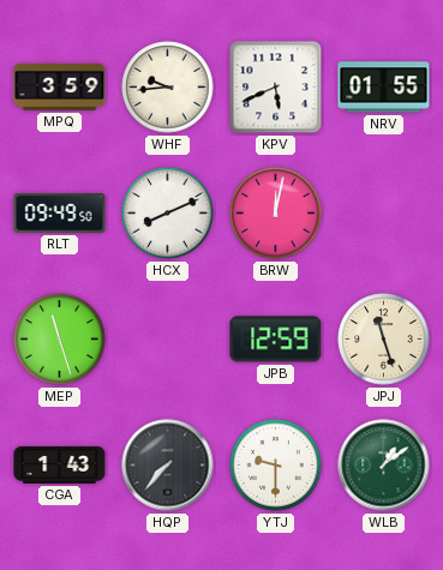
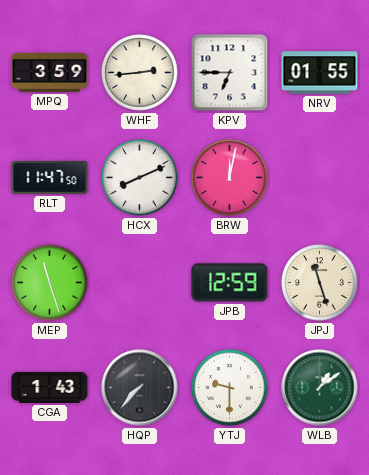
WHF: 9:44 -> 2:44 (140, 73)
KPV: 5:41 -> 6:45 (230, 73)
RLT: 09:49 -> 11:47 (50, 177)
